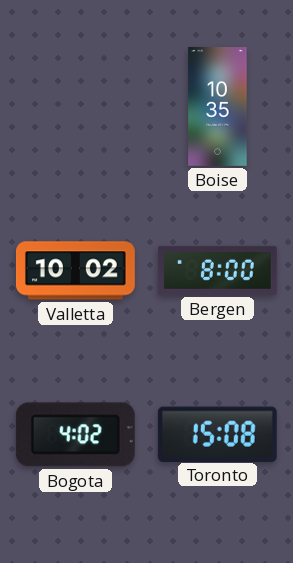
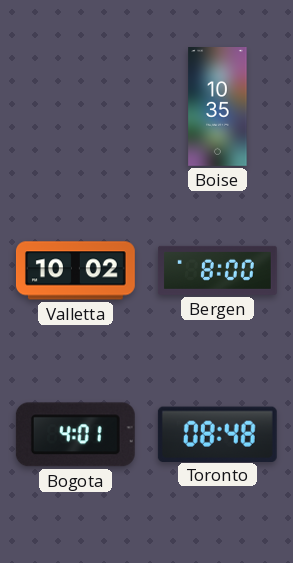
Bogota: 4:02 -> 4:01 (75, 435)
Toronto: 15:08 -> 08:48 (217, 434)
